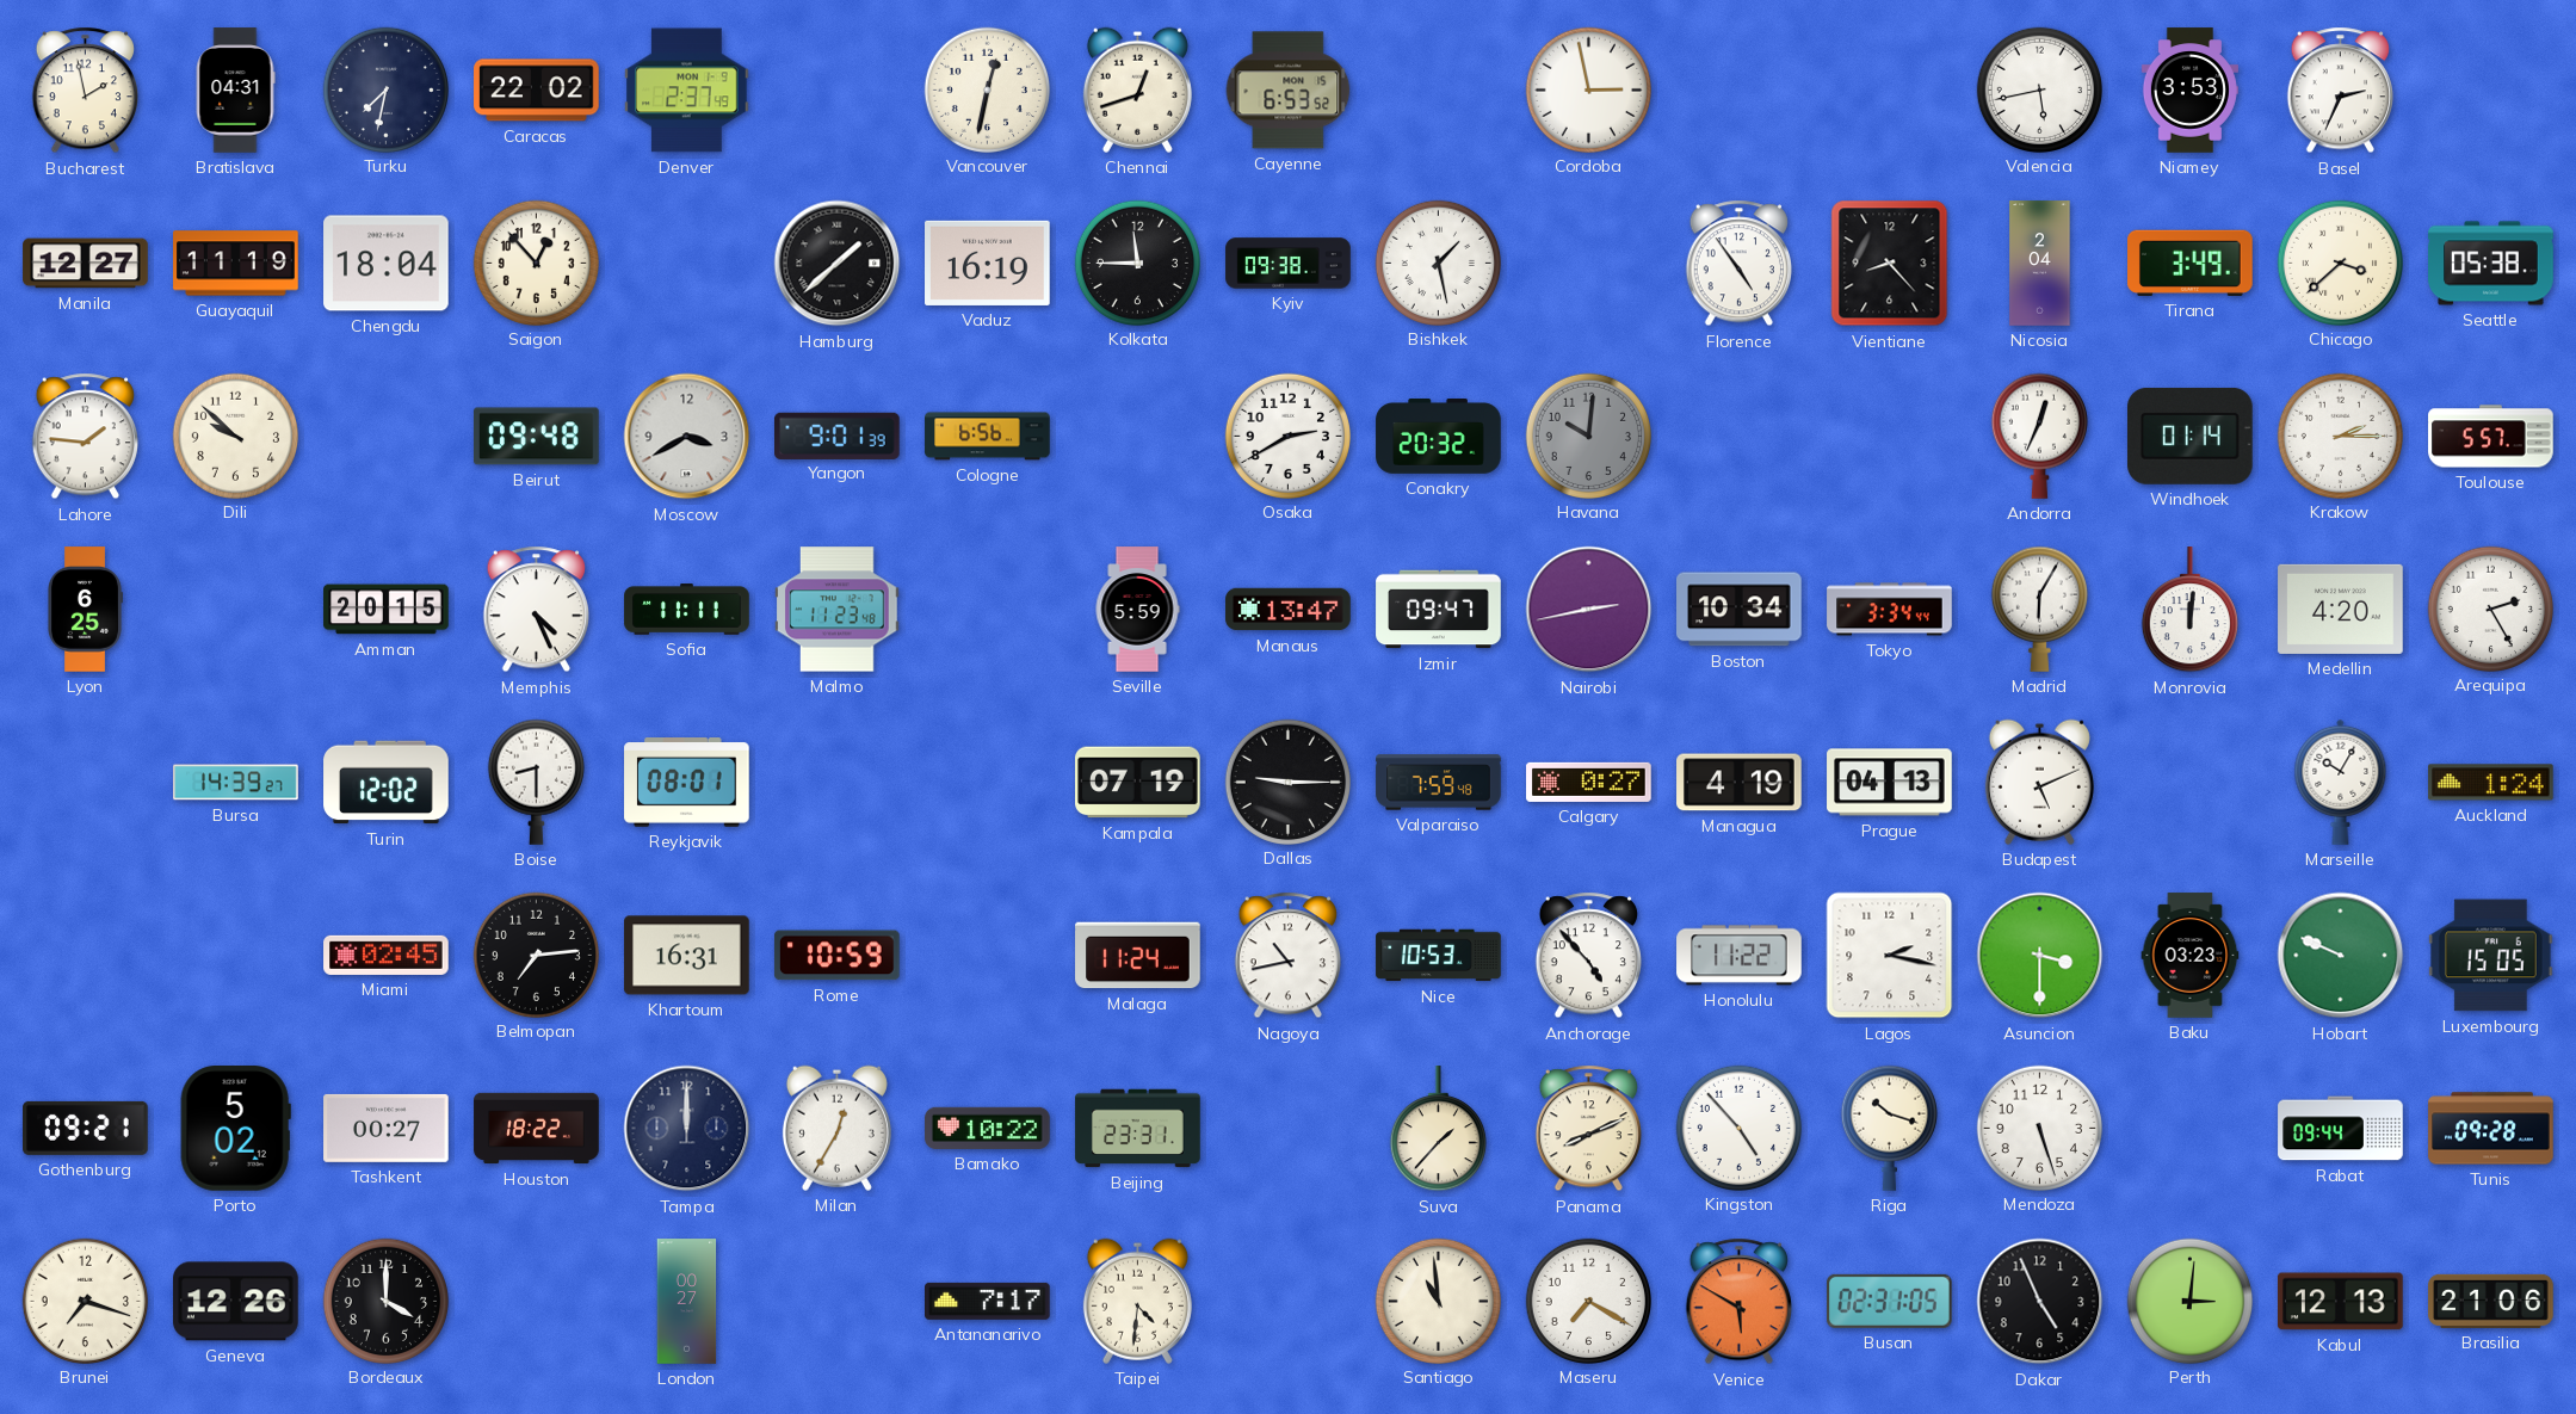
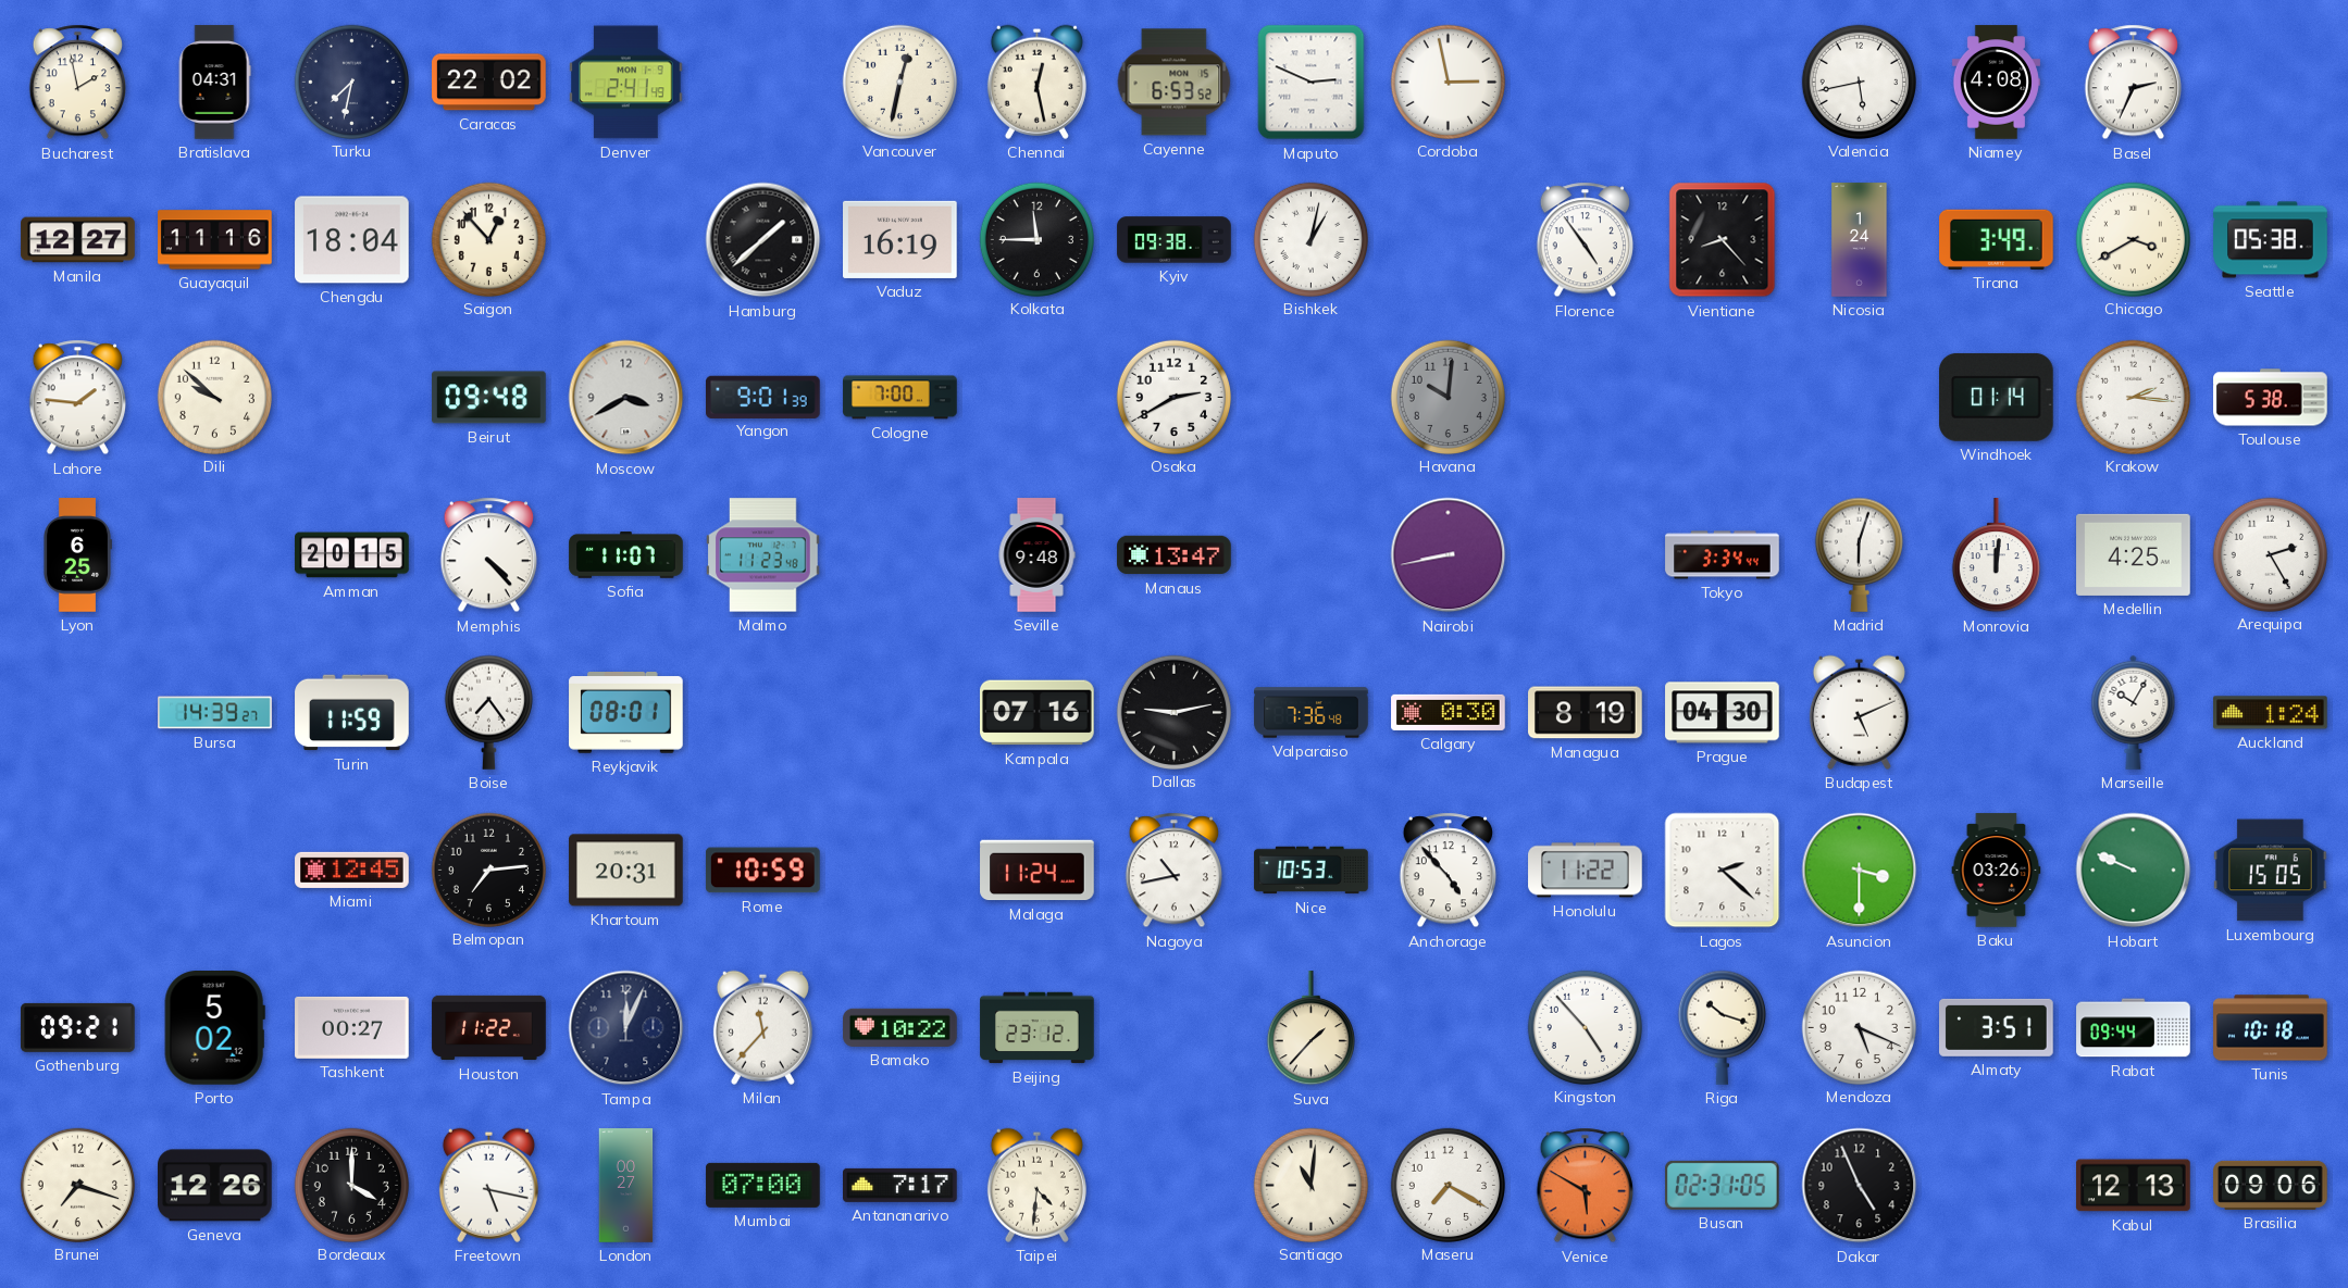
Denver: 2:37 -> 2:41 (626, 83)
Chennai: 12:42 -> 12:28 (1036, 82)
Maputo: none -> 2:49 (1312, 83)
Niamey: 3:53 -> 4:08 (1996, 83)
Guayaquil: 11:19 -> 11:16 (215, 240)
Bishkek: 1:28 -> 1:02 (1310, 239)
Nicosia: 2:04 -> 1:24 (1860, 240)
Chicago: 3:38 -> 3:40 (2133, 239)
Cologne: 6:56 -> 7:00 (900, 398)
Conakry: 20:32 -> none (1439, 437)
Andorra: 12:34 -> none (2039, 436)
Krakow: 2:15 -> 2:16 (2133, 397)
Toulouse: 5:57 -> 5:38 (2271, 398)
Memphis: 4:26 -> 4:23 (488, 555)
Sofia: 11:11 -> 11:07 (626, 555)
Seville: 5:59 -> 9:48 (1036, 555)
Izmir: 09:47 -> none (1439, 610)
Nairobi: 2:43 -> 8:43 (1449, 555)
Boston: 10:34 -> none (1740, 610)
Madrid: 6:05 -> 6:03 (1859, 554)
Medellin: 4:20 -> 4:25 (2134, 554)
Turin: 12:02 -> 11:59 (352, 713)
Boise: 8:30 -> 7:24 (488, 712)
Kampala: 07:19 -> 07:16 (1038, 713)
Dallas: 9:15 -> 9:13 (1173, 712)
Valparaiso: 7:59 -> 7:36 (1312, 713)
Calgary: 0:27 -> 0:30 (1449, 712)
Managua: 4:19 -> 8:19 (1586, 713)
Prague: 04:13 -> 04:30 (1723, 713)
Miami: 02:45 -> 12:45 (352, 870)
Khartoum: 16:31 -> 20:31 (626, 871)
Lagos: 2:17 -> 2:22 (1723, 871)
Baku: 03:23 -> 03:26 (1997, 871)
Houston: 18:22 -> 11:22 (489, 1028)
Tampa: 12:00 -> 12:04 (626, 1028)
Milan: 12:35 -> 11:37 (762, 1027)
Beijing: 23:31 -> 23:12 (1038, 1028)
Panama: 8:11 -> none (1588, 1129)
Mendoza: 5:27 -> 5:19 (1859, 1027)
Almaty: none -> 3:51 (1997, 1027)
Tunis: 09:28 -> 10:18 (2271, 1028)
Freetown: none -> 5:17 (488, 1185)
Mumbai: none -> 07:00 (763, 1185)
Santiago: 10:59 -> 11:01 (1310, 1185)
Perth: 3:01 -> none (2189, 1301)
Brasilia: 21:06 -> 09:06 (2271, 1185)
